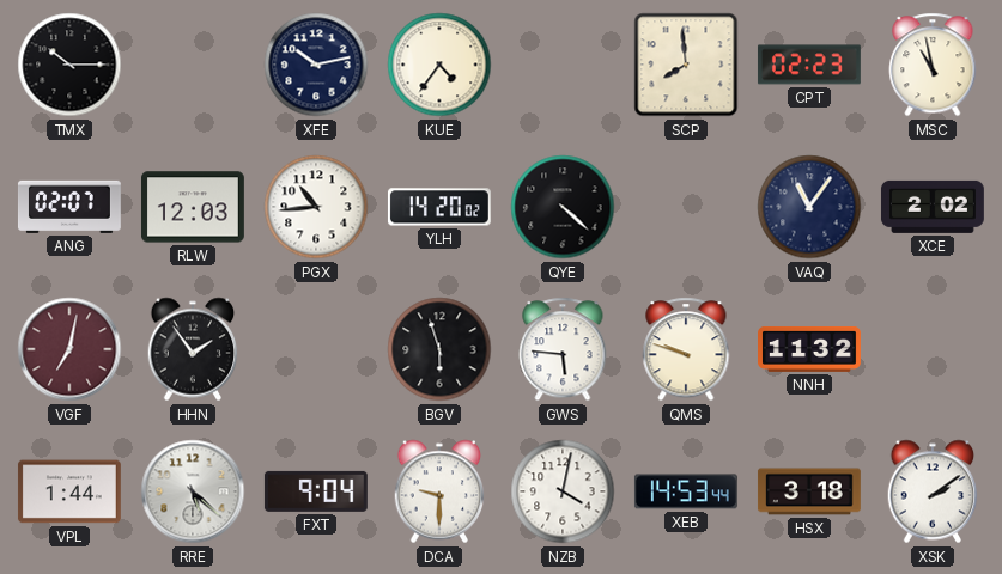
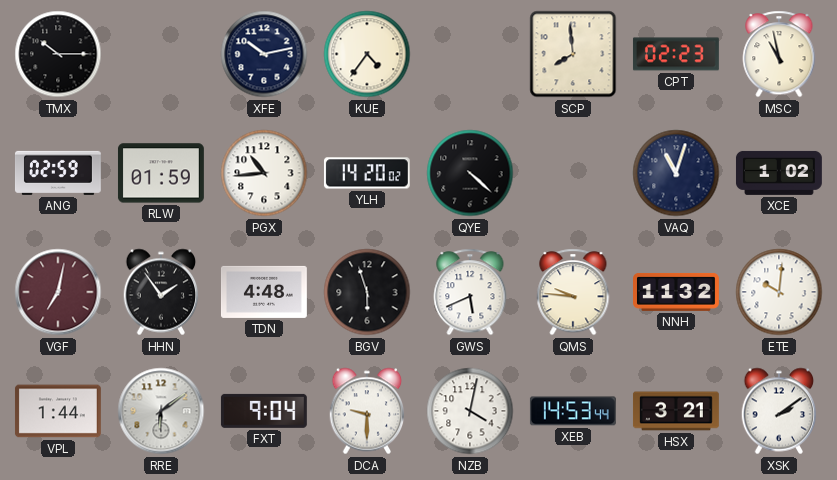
ANG: 02:07 -> 02:59 (58, 173)
RLW: 12:03 -> 01:59 (161, 173)
VAQ: 11:06 -> 11:03 (676, 173)
XCE: 2:02 -> 1:02 (779, 173)
TDN: none -> 4:48 (264, 292)
GWS: 5:46 -> 5:41 (470, 292)
QMS: 9:48 -> 9:46 (573, 292)
ETE: none -> 10:01 (779, 292)
RRE: 5:22 -> 6:09 (161, 411)
HSX: 3:18 -> 3:21 (676, 411)
